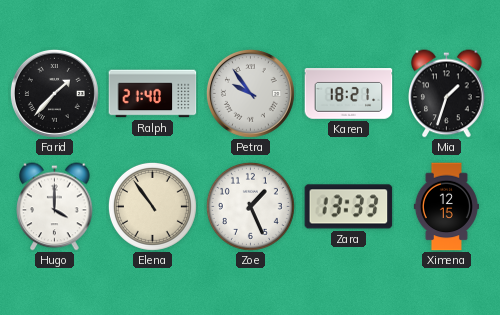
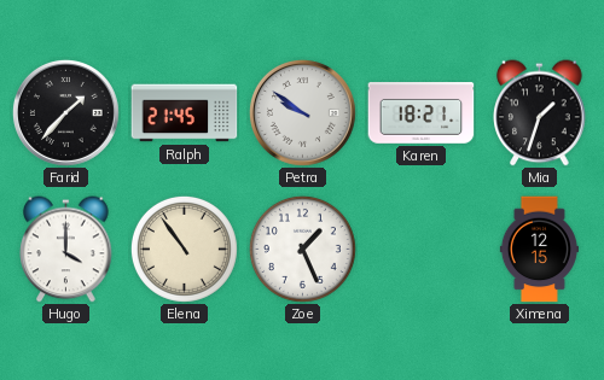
Ralph: 21:40 -> 21:45 (185, 113)
Petra: 9:54 -> 9:51 (302, 112)
Zara: 13:33 -> none (349, 207)
